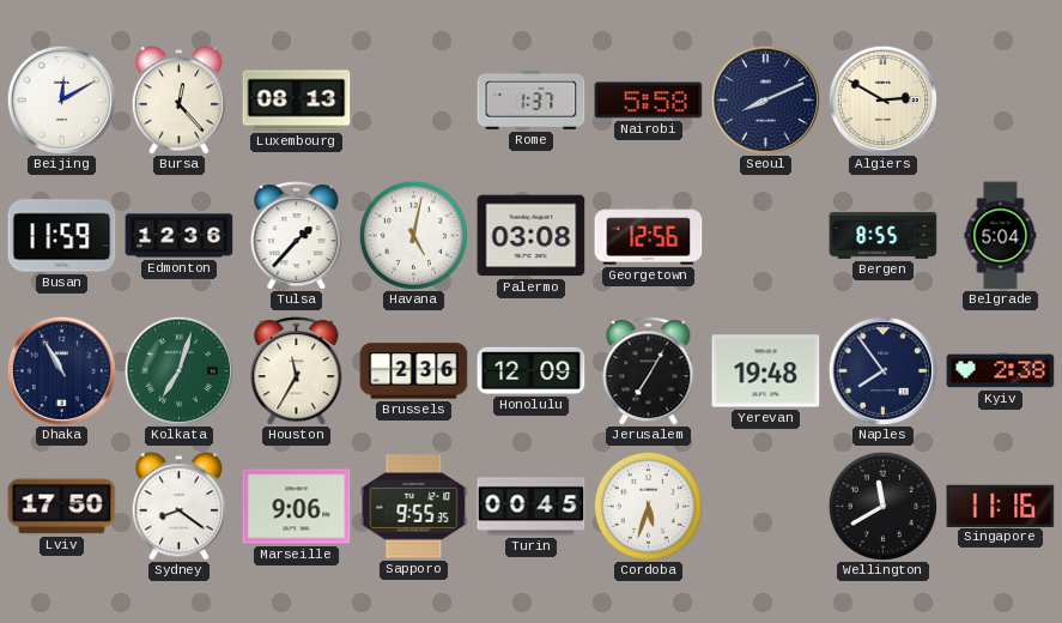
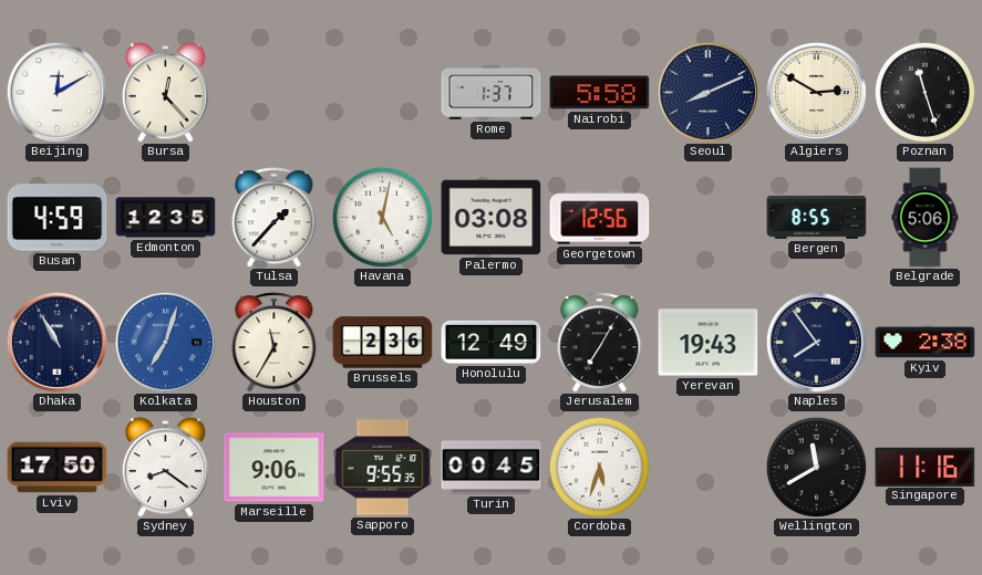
Luxembourg: 08:13 -> none (297, 101)
Poznan: none -> 11:27 (924, 92)
Busan: 11:59 -> 4:59 (58, 218)
Edmonton: 12:36 -> 12:35 (166, 218)
Belgrade: 5:04 -> 5:06 (926, 218)
Kolkata dial: green -> blue (165, 342)
Honolulu: 12:09 -> 12:49 (492, 342)
Yerevan: 19:48 -> 19:43 (709, 343)
